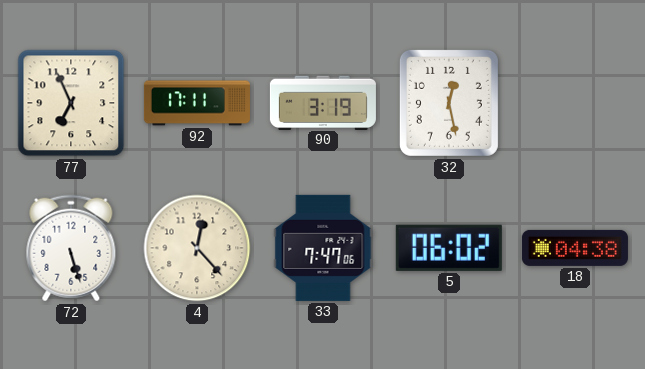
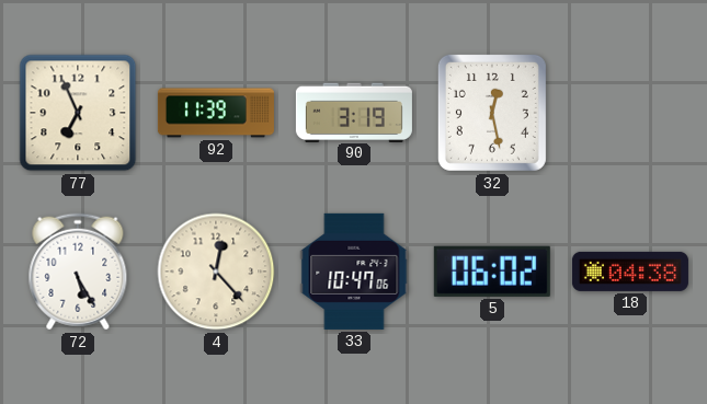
92: 17:11 -> 11:39 (216, 113)
72: 5:27 -> 5:25 (78, 272)
33: 7:47 -> 10:47 (354, 272)
